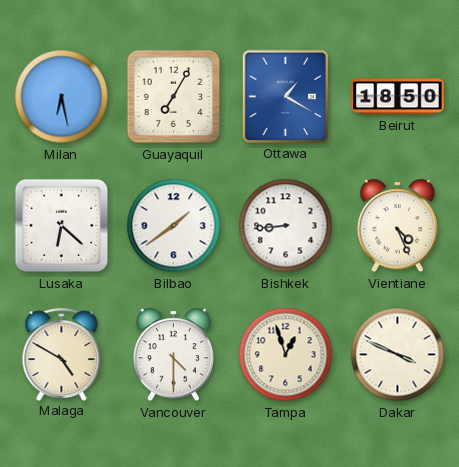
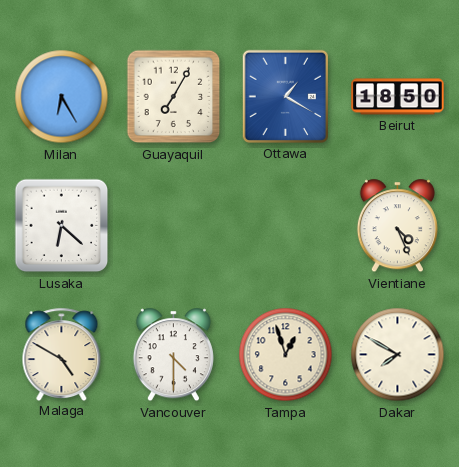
Milan: 6:28 -> 6:25 (62, 97)
Bilbao: 1:39 -> none (174, 226)
Bishkek: 8:44 -> none (286, 226)
Dakar: 3:49 -> 7:50 (398, 355)
